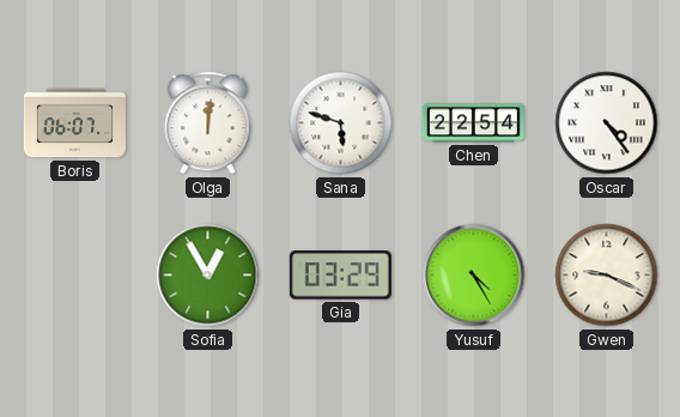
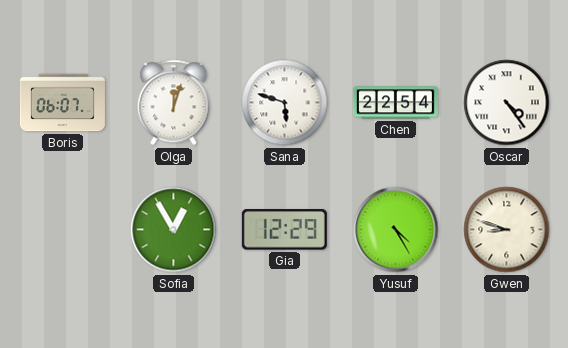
Olga: 12:01 -> 12:03 (174, 103)
Gia: 03:29 -> 12:29 (284, 230)
Gwen: 9:19 -> 8:48 (507, 230)
